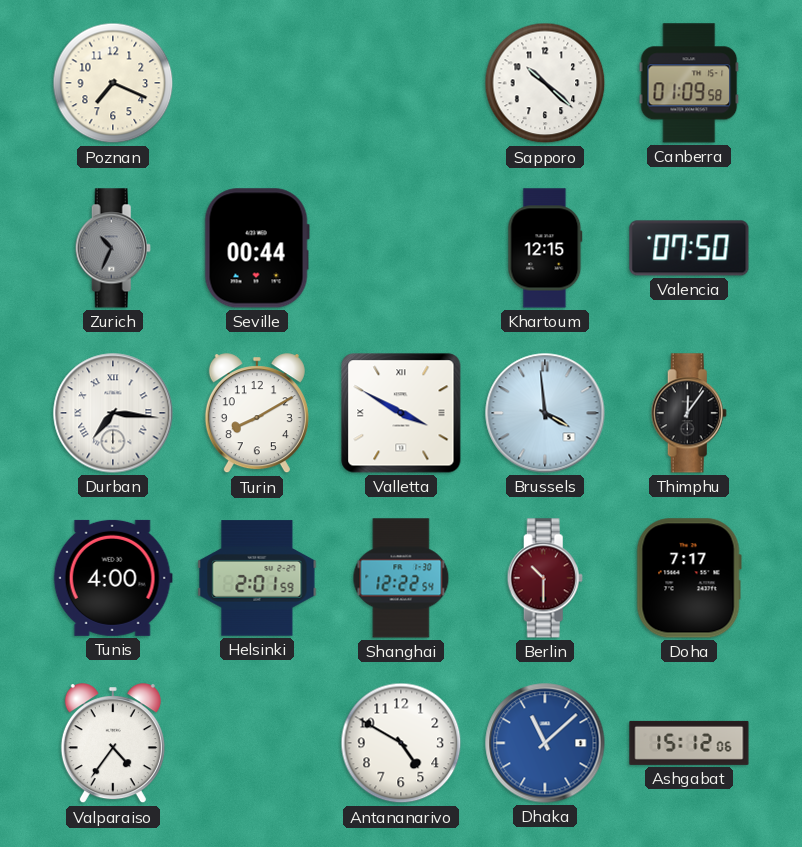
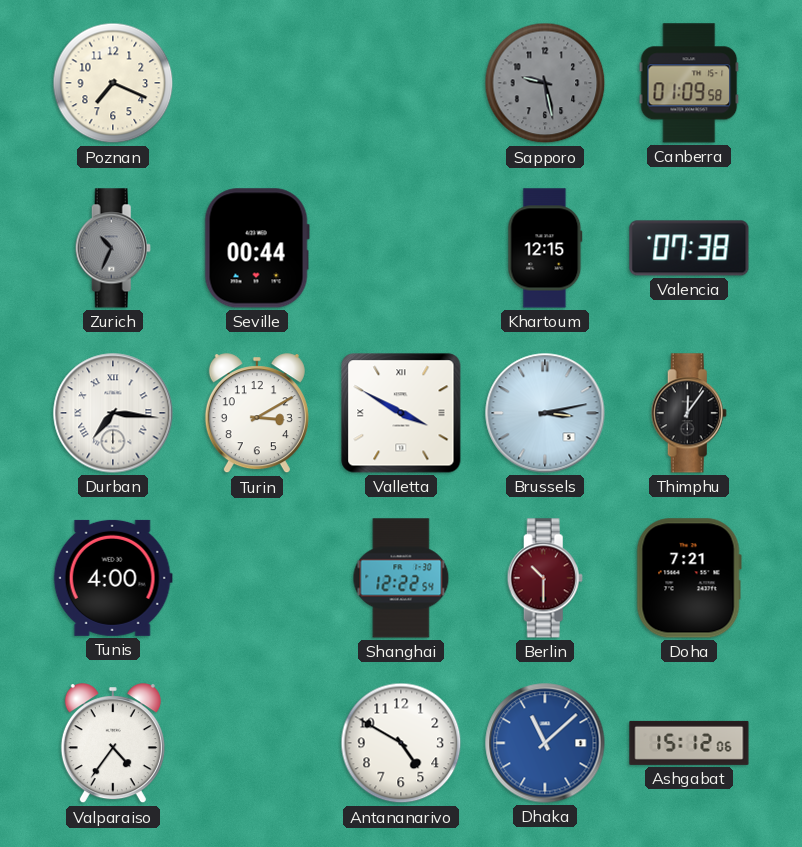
Sapporo: 10:22 -> 9:28 (545, 83)
Sapporo dial: white -> grey (545, 83)
Valencia: 07:50 -> 07:38 (689, 248)
Turin: 8:10 -> 3:10 (257, 414)
Brussels: 3:59 -> 3:13 (545, 413)
Helsinki: 2:01 -> none (257, 578)
Doha: 7:17 -> 7:21 (689, 578)
